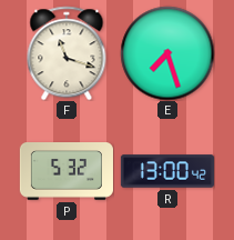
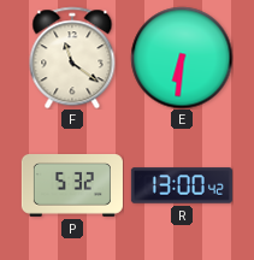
F: 11:18 -> 11:21 (72, 58)
E: 7:27 -> 6:31 (182, 58)
